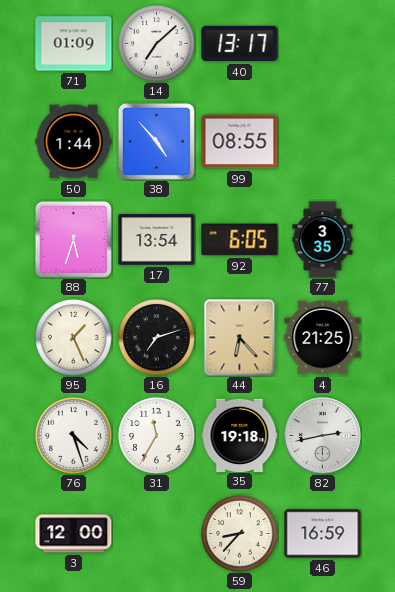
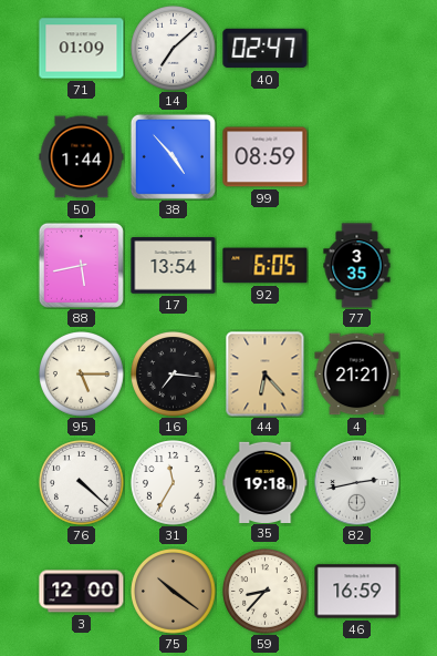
40: 13:17 -> 02:47 (266, 49)
99: 08:55 -> 08:59 (266, 157)
88: 5:33 -> 5:43 (81, 265)
95: 1:26 -> 5:15 (82, 375)
16: 7:12 -> 7:16 (174, 375)
4: 21:25 -> 21:21 (357, 375)
76: 4:27 -> 4:22 (82, 483)
75: none -> 10:21 (174, 592)
